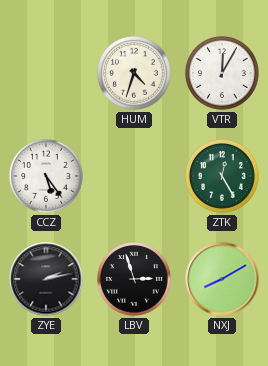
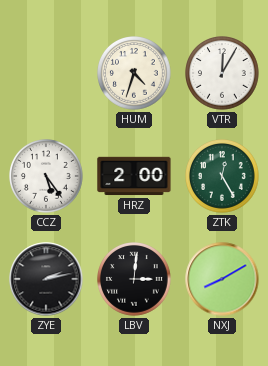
HRZ: none -> 2:00 (134, 176)
LBV: 2:57 -> 3:01 (135, 280)
